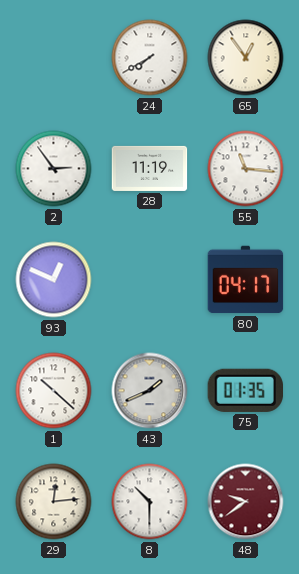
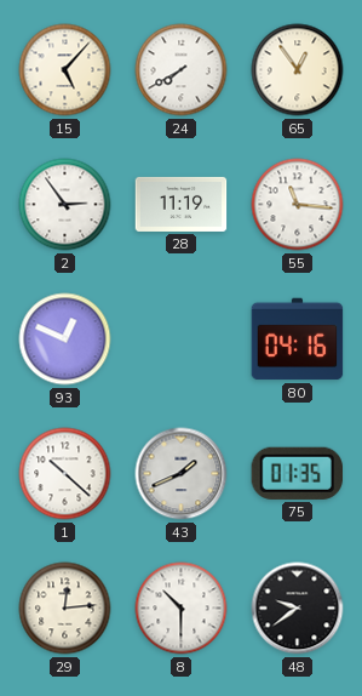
15: none -> 5:07 (65, 70)
80: 04:17 -> 04:16 (298, 340)
48 dial: burgundy -> black (298, 609)
